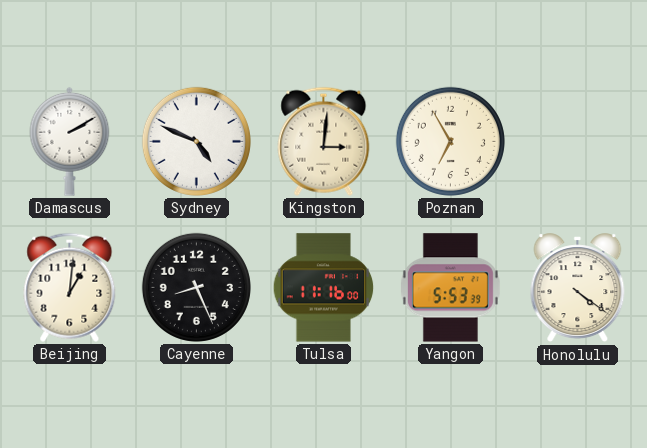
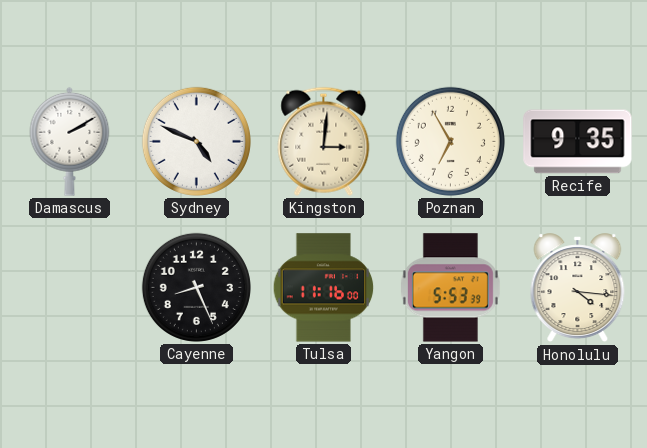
Recife: none -> 9:35 (578, 142)
Beijing: 1:01 -> none (70, 287)
Honolulu: 4:21 -> 4:16 (578, 288)
